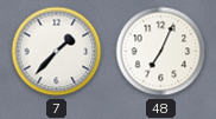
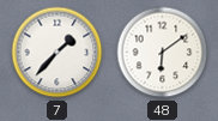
48: 7:04 -> 6:09 (163, 53)
